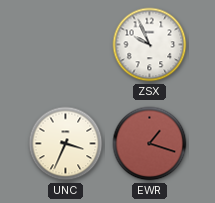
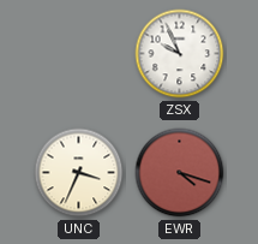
EWR: 1:18 -> 4:18 (180, 173)
